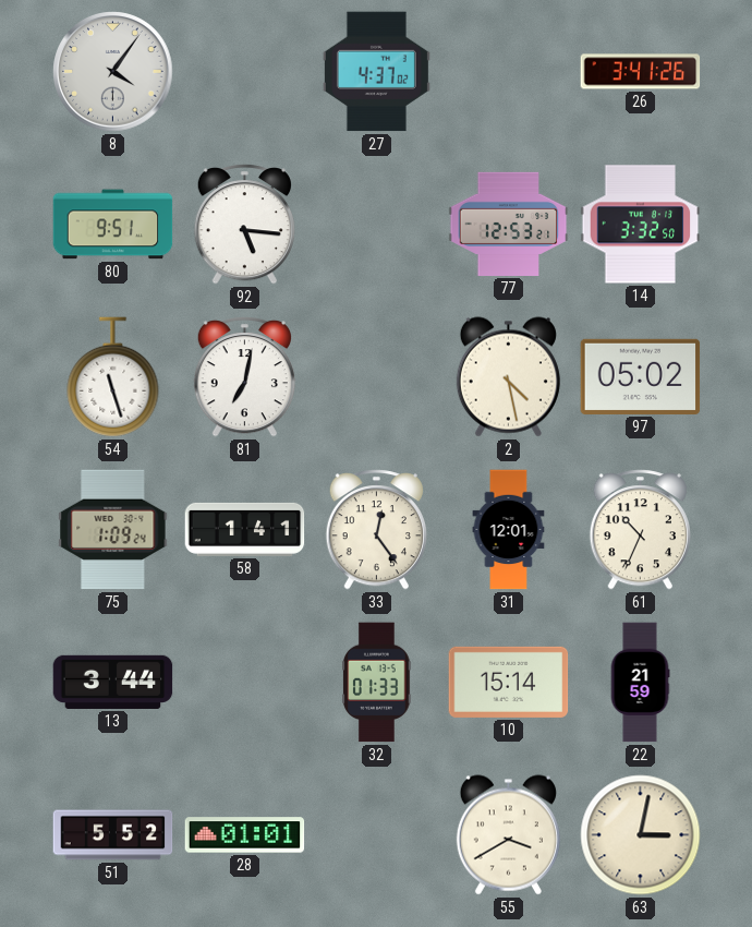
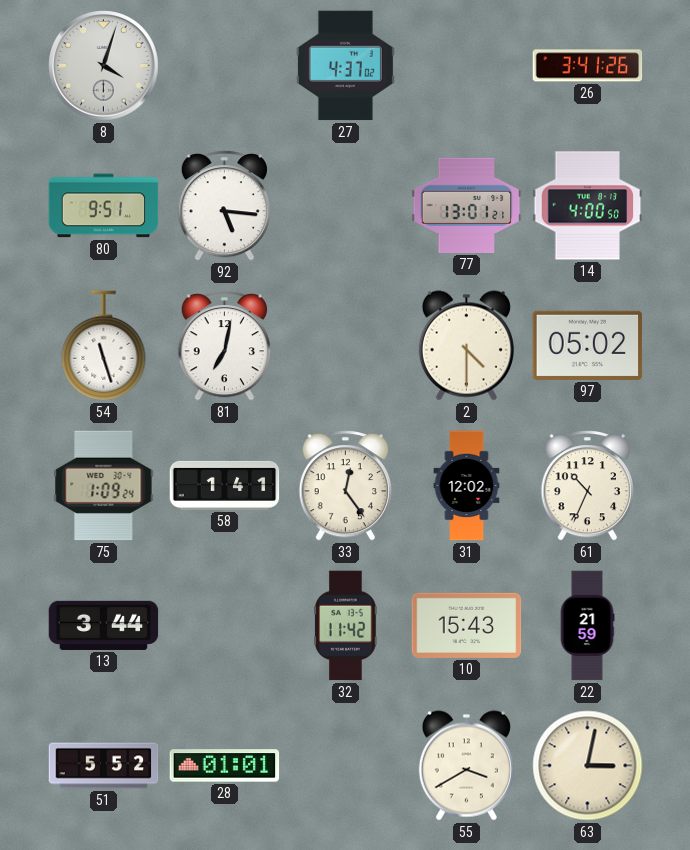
8: 4:06 -> 4:03 (104, 66)
77: 12:53 -> 13:01 (467, 205)
14: 3:32 -> 4:00 (588, 206)
2: 4:28 -> 4:30 (466, 346)
31: 12:01 -> 12:02 (467, 486)
32: 01:33 -> 11:42 (346, 626)
10: 15:14 -> 15:43 (467, 625)
